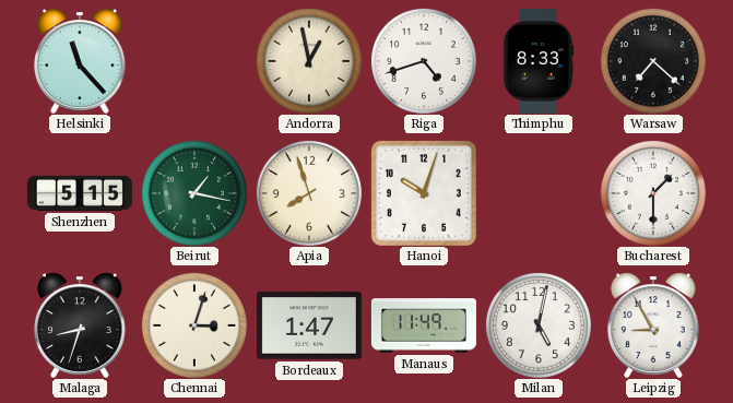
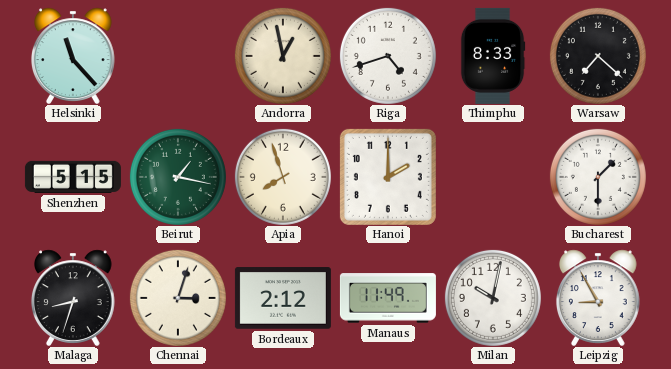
Hanoi: 10:03 -> 2:00 (388, 177)
Bordeaux: 1:47 -> 2:12 (283, 298)
Milan: 5:02 -> 10:02 (493, 298)
